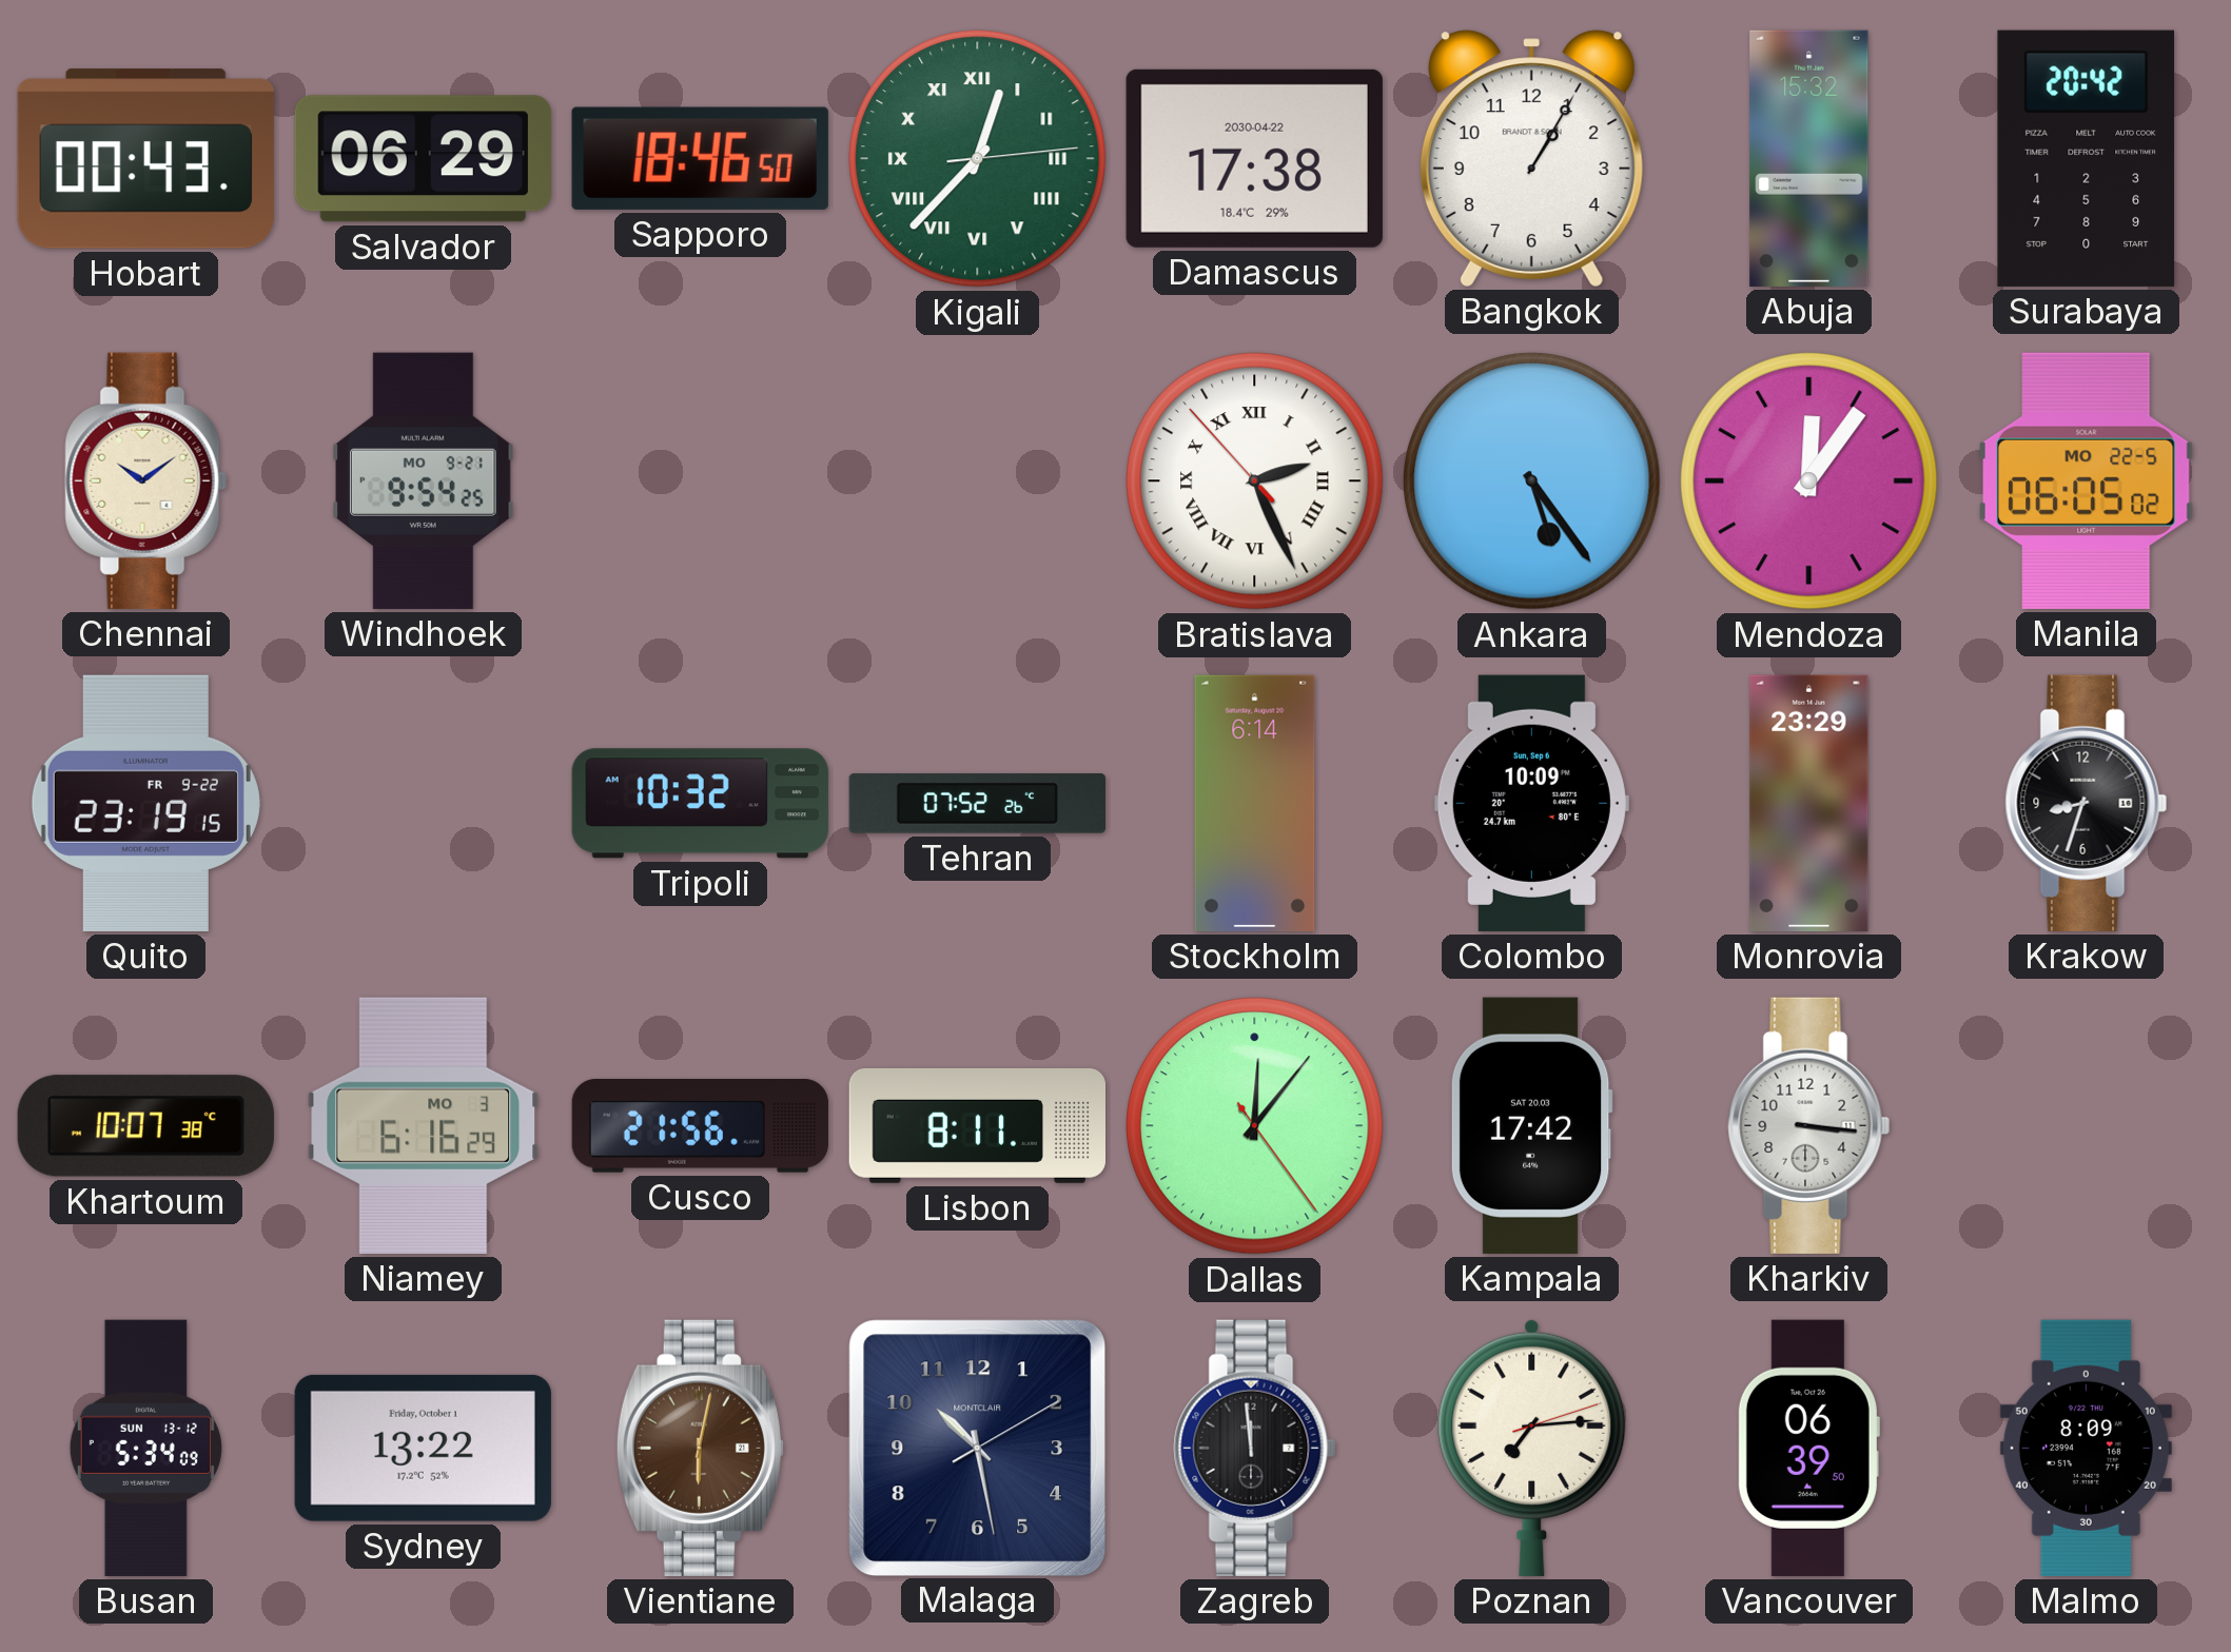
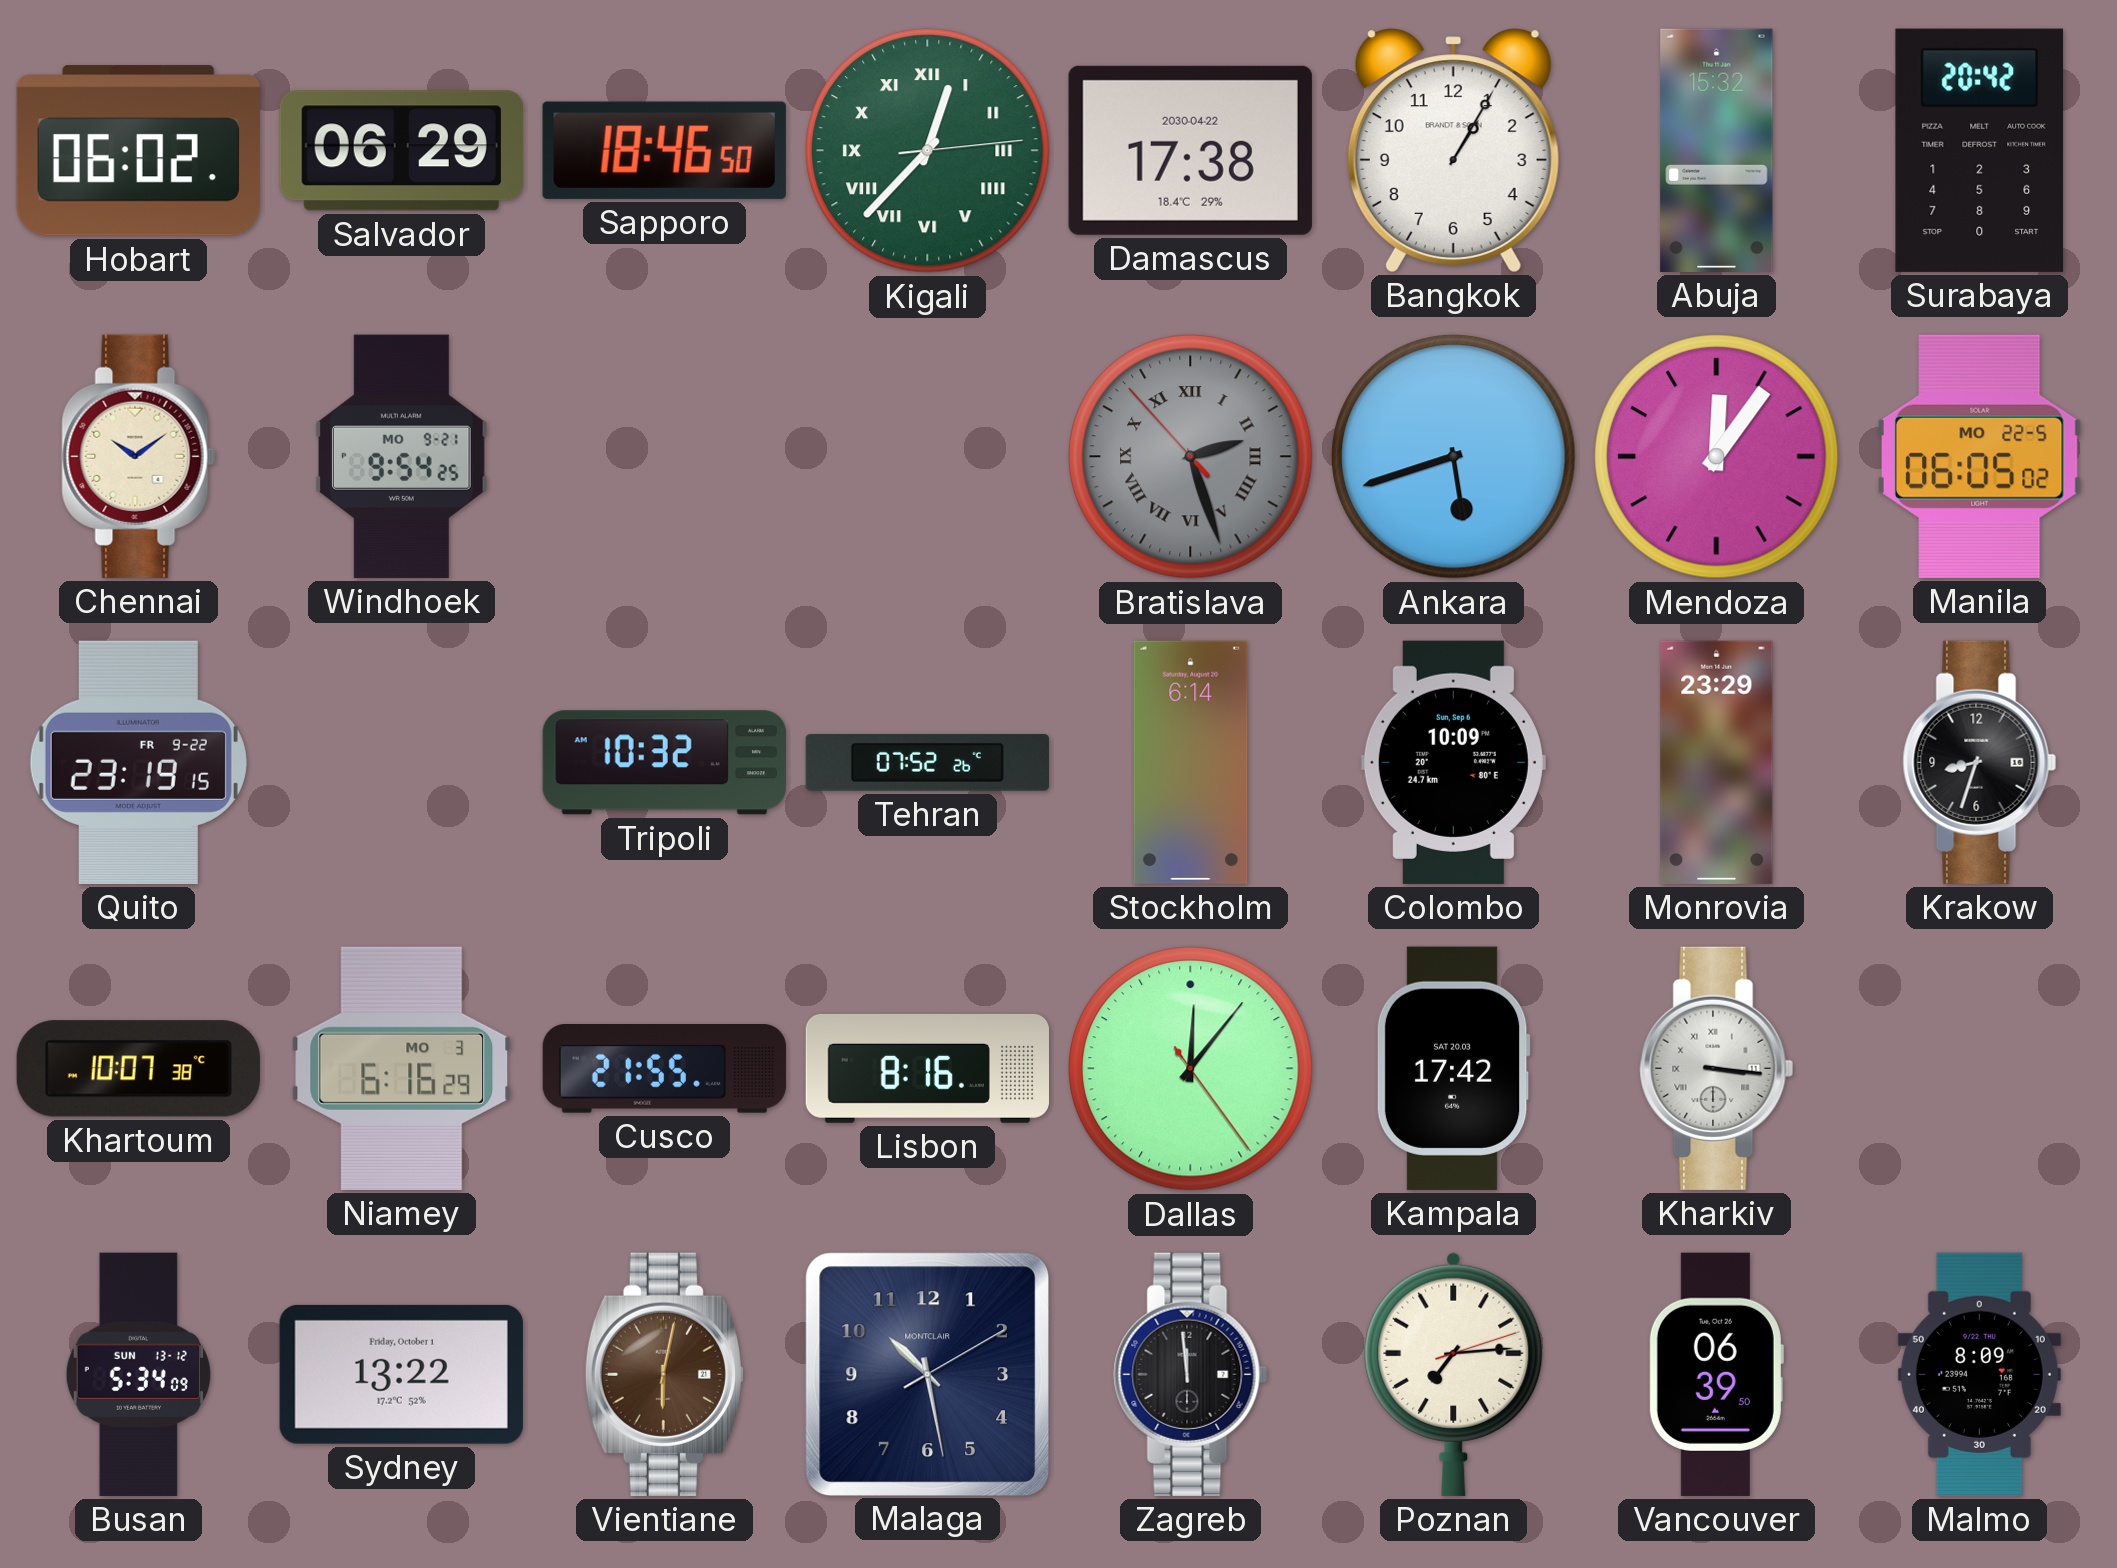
Hobart: 00:43 -> 06:02 (138, 151)
Bratislava: 2:25 -> 2:26 (1191, 457)
Bratislava dial: white -> grey (1191, 457)
Ankara: 5:24 -> 5:42 (1454, 457)
Cusco: 21:56 -> 21:55 (664, 1069)
Lisbon: 8:11 -> 8:16 (927, 1068)
Kharkiv numerals: Arabic -> Roman (1717, 1068)
